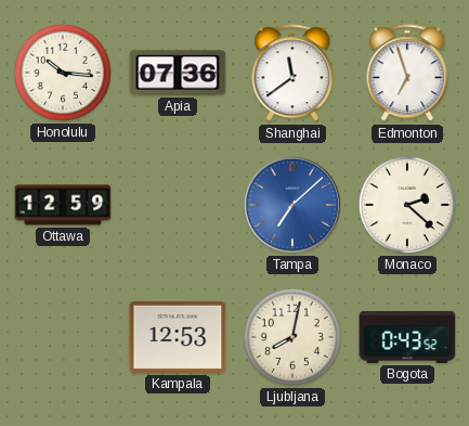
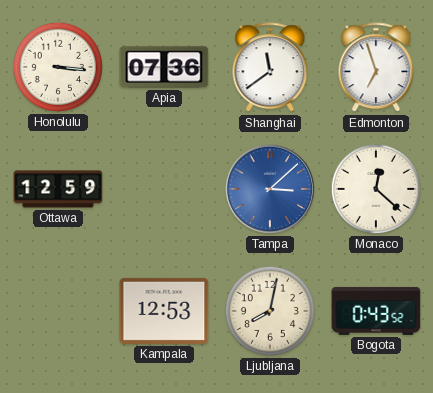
Honolulu: 10:16 -> 3:16 (58, 67)
Tampa: 7:08 -> 3:08 (270, 189)
Monaco: 2:22 -> 12:22 (376, 189)
